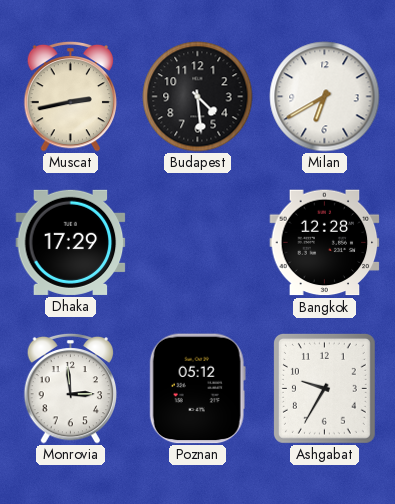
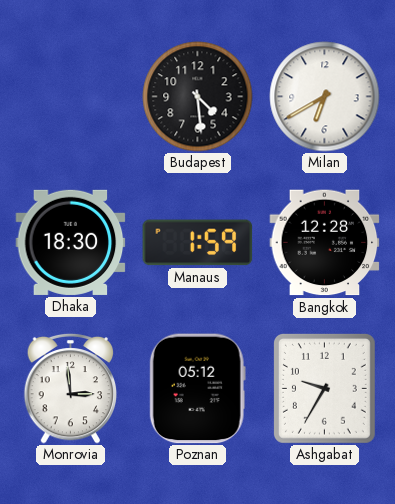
Muscat: 2:43 -> none (71, 96)
Dhaka: 17:29 -> 18:30 (71, 242)
Manaus: none -> 1:59 (198, 243)
